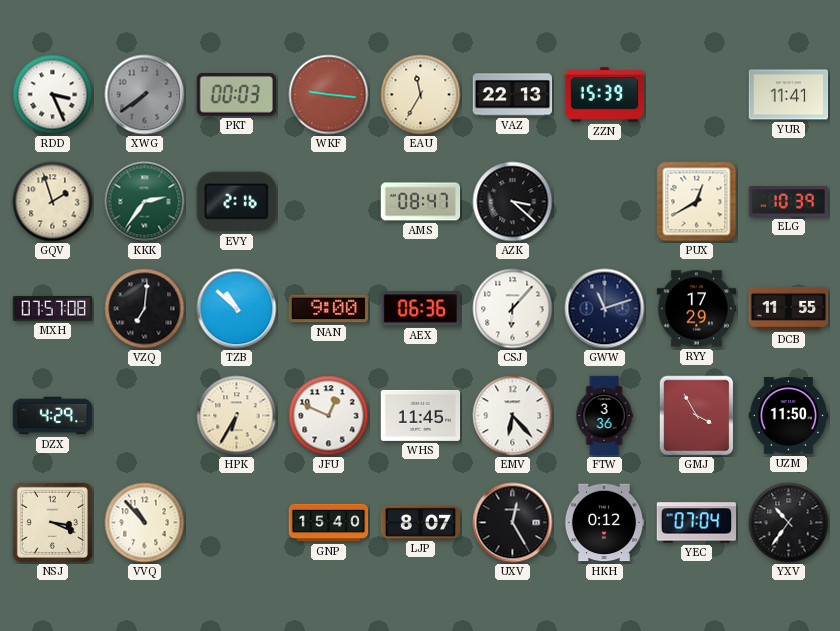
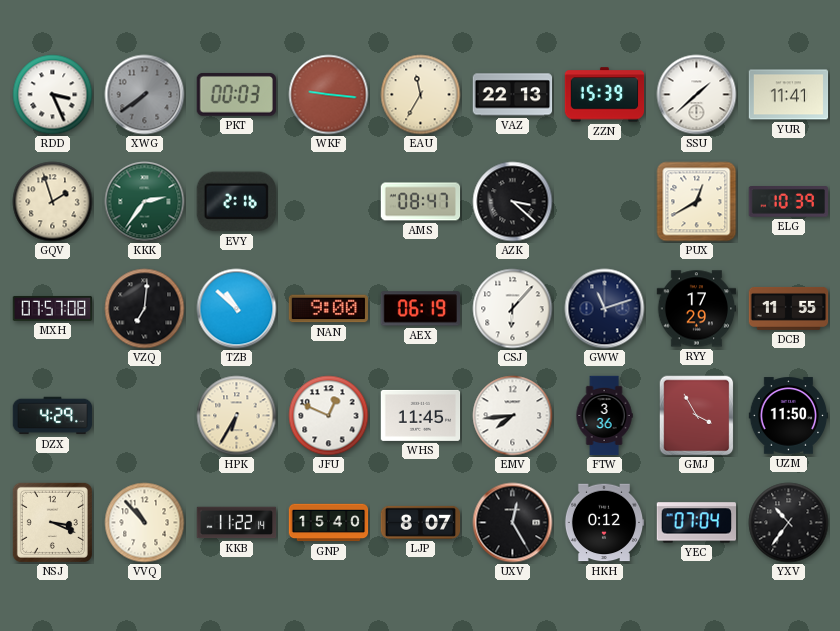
SSU: none -> 1:38 (697, 95)
AEX: 06:36 -> 06:19 (420, 309)
EMV: 6:23 -> 7:44 (513, 416)
KKB: none -> 11:22 (237, 523)
